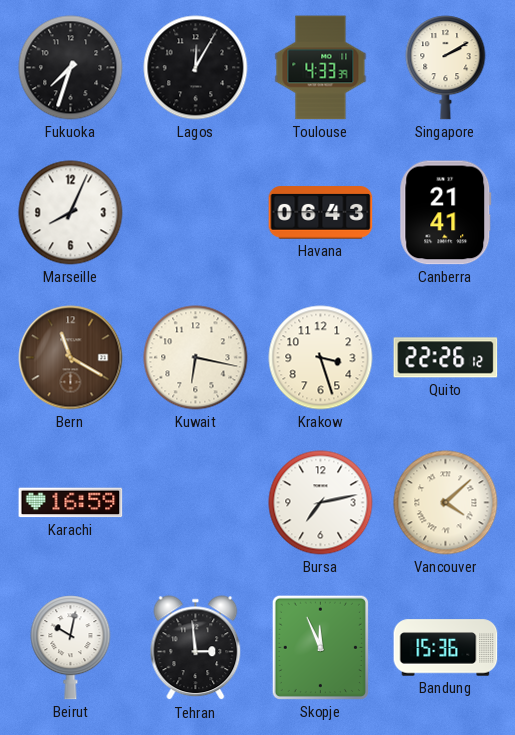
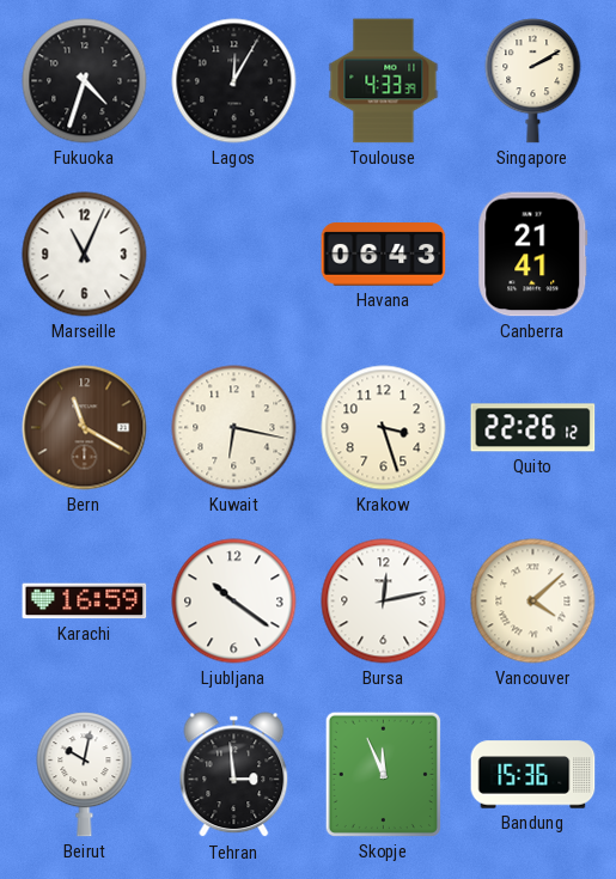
Fukuoka: 7:33 -> 4:33 (85, 81)
Marseille: 8:04 -> 11:04 (85, 255)
Ljubljana: none -> 10:21 (234, 602)
Bursa: 7:13 -> 12:13 (384, 602)
